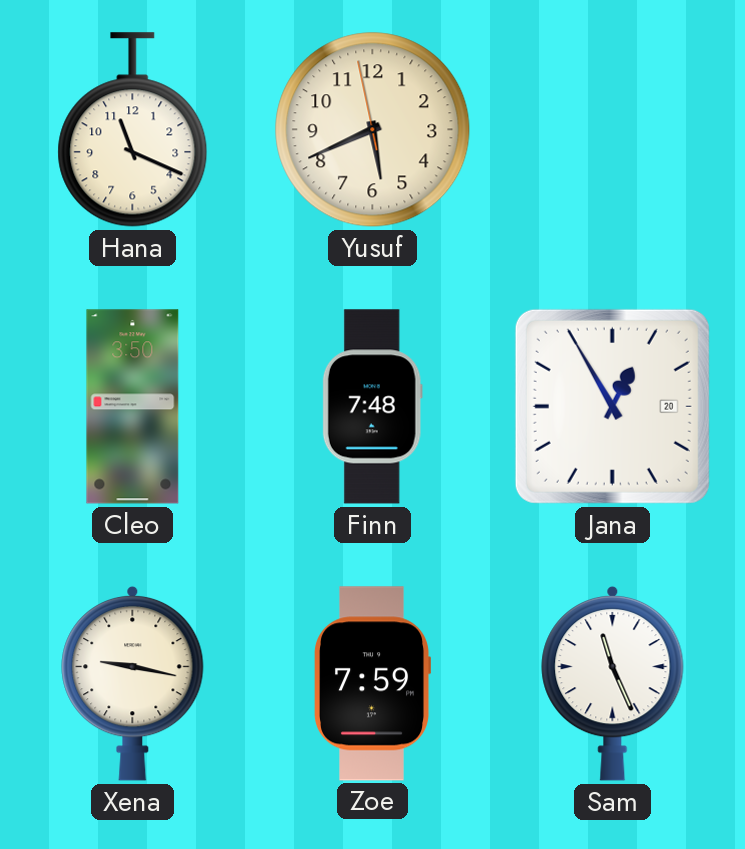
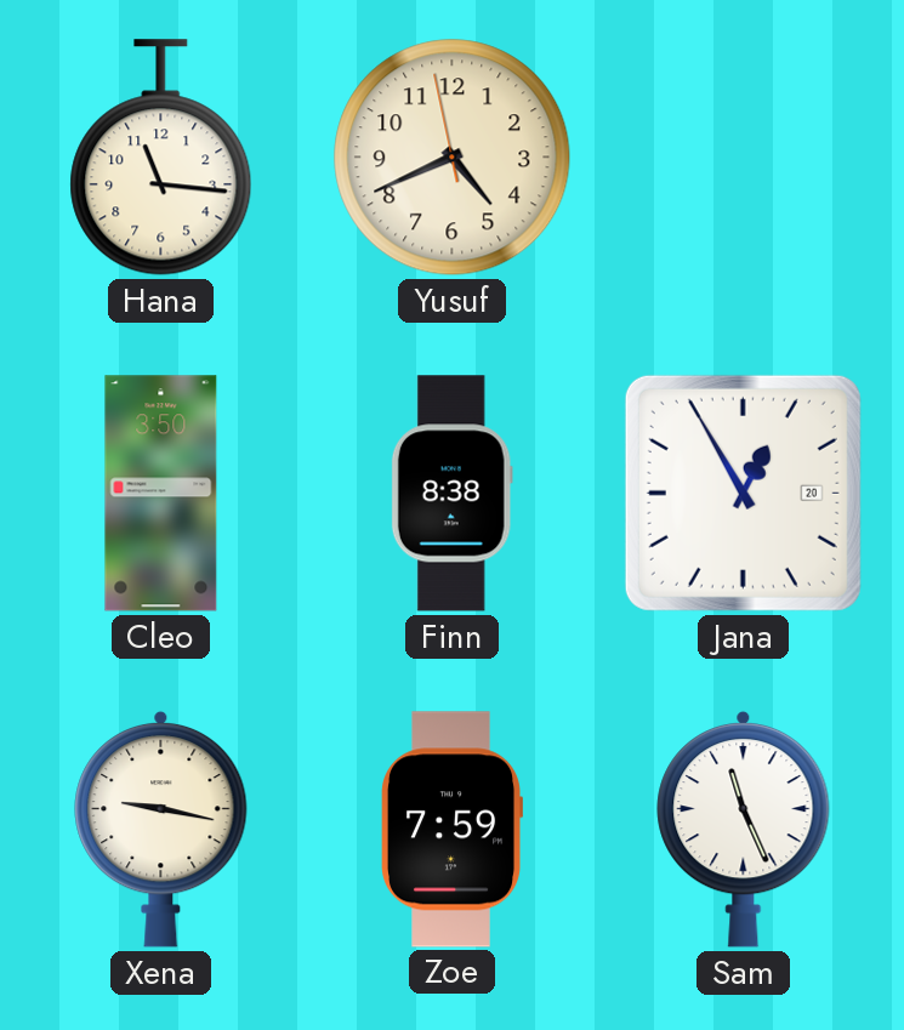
Hana: 11:19 -> 11:16 (161, 158)
Yusuf: 5:40 -> 4:40 (453, 158)
Finn: 7:48 -> 8:38 (451, 494)
